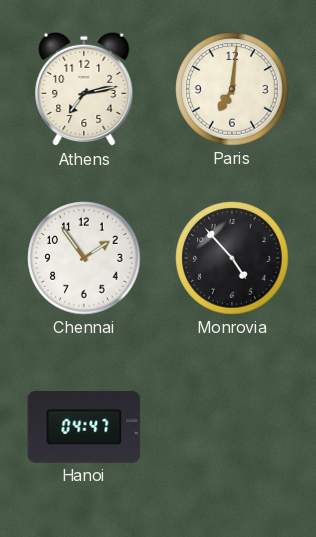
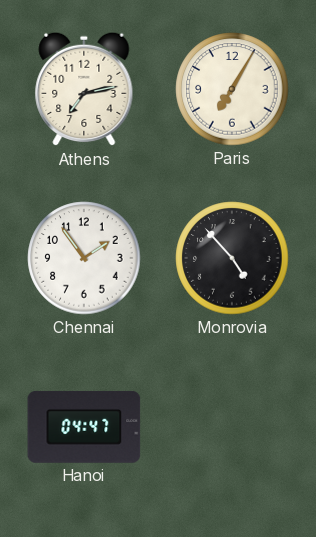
Paris: 7:01 -> 7:05 (232, 89)
